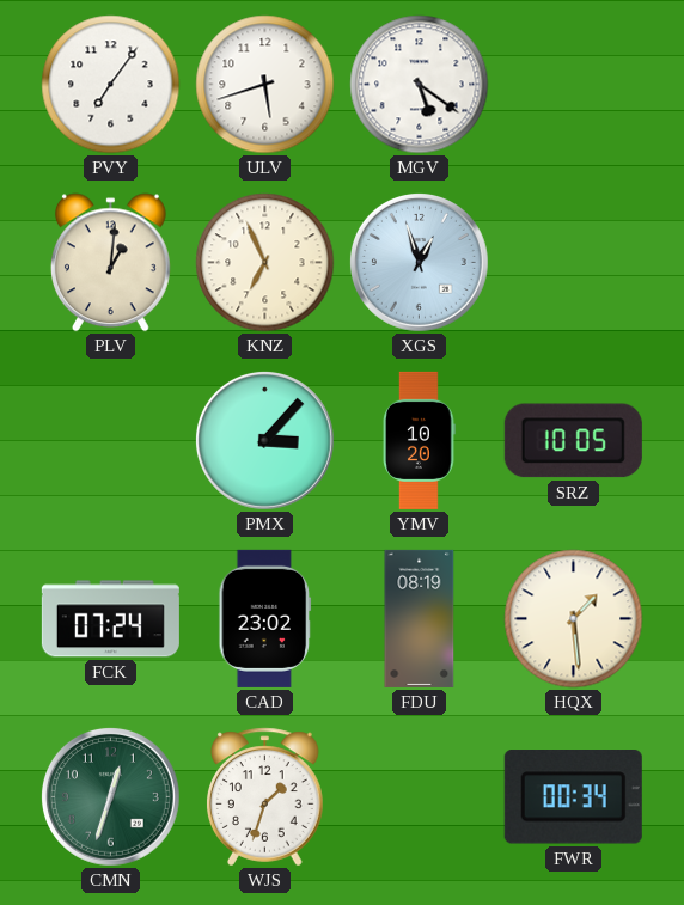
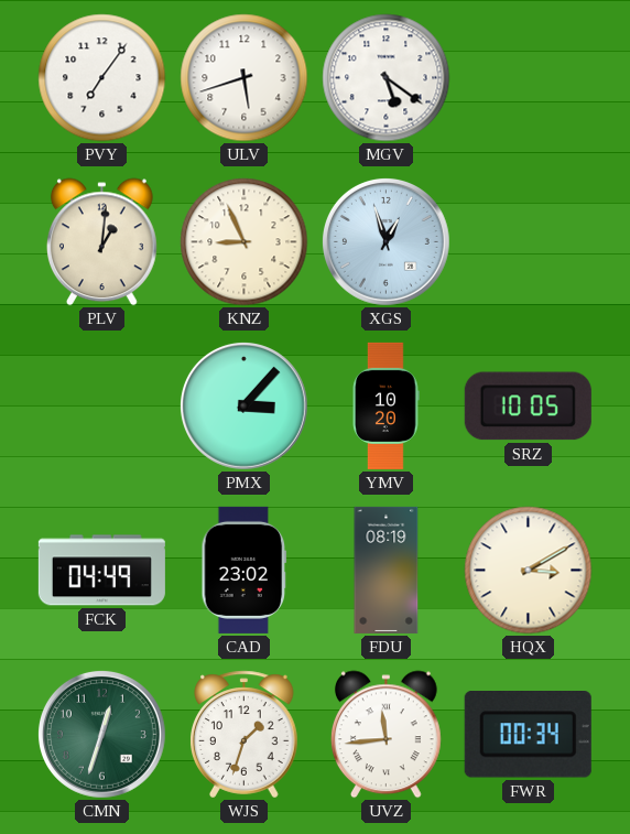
KNZ: 6:56 -> 8:56 (245, 242)
FCK: 07:24 -> 04:49 (101, 571)
HQX: 1:29 -> 3:10 (529, 571)
UVZ: none -> 11:44 (385, 735)
